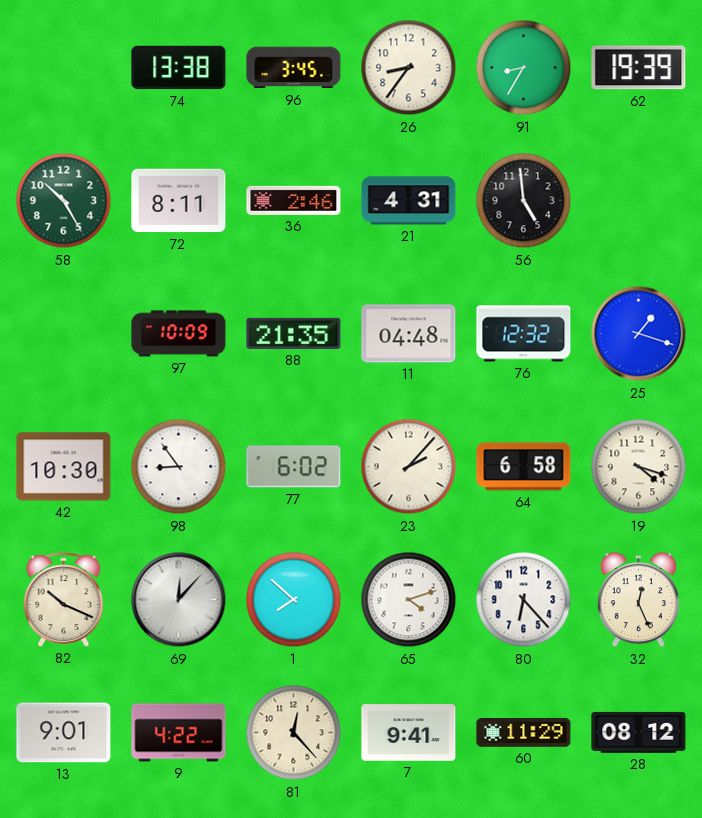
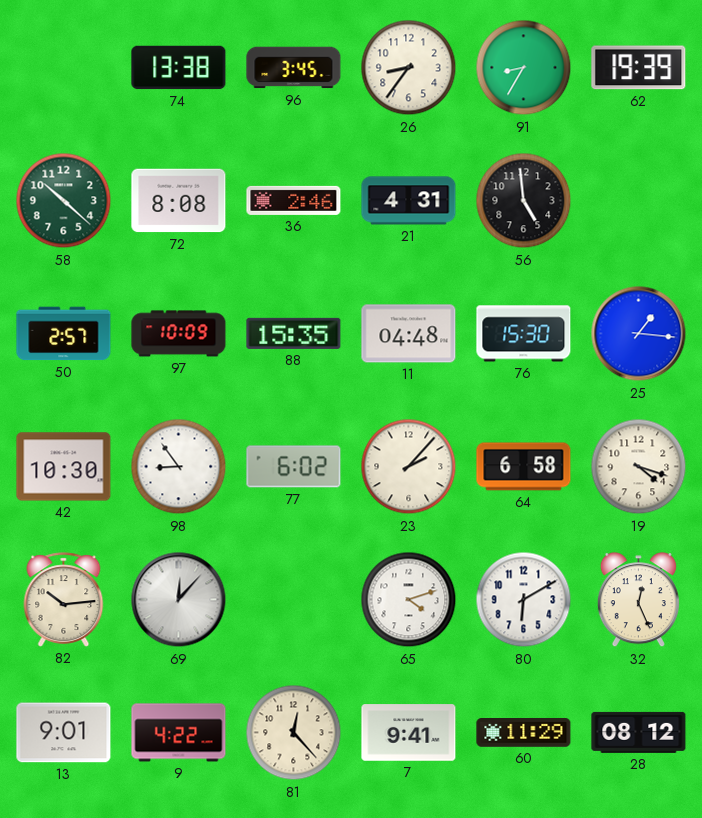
58: 10:25 -> 10:22 (64, 201)
72: 8:11 -> 8:08 (179, 201)
50: none -> 2:57 (64, 334)
88: 21:35 -> 15:35 (294, 333)
76: 12:32 -> 15:30 (524, 334)
25: 1:18 -> 1:16 (639, 334)
82: 10:19 -> 10:14 (64, 600)
1: 7:52 -> none (294, 600)
80: 6:23 -> 6:10 (524, 600)
